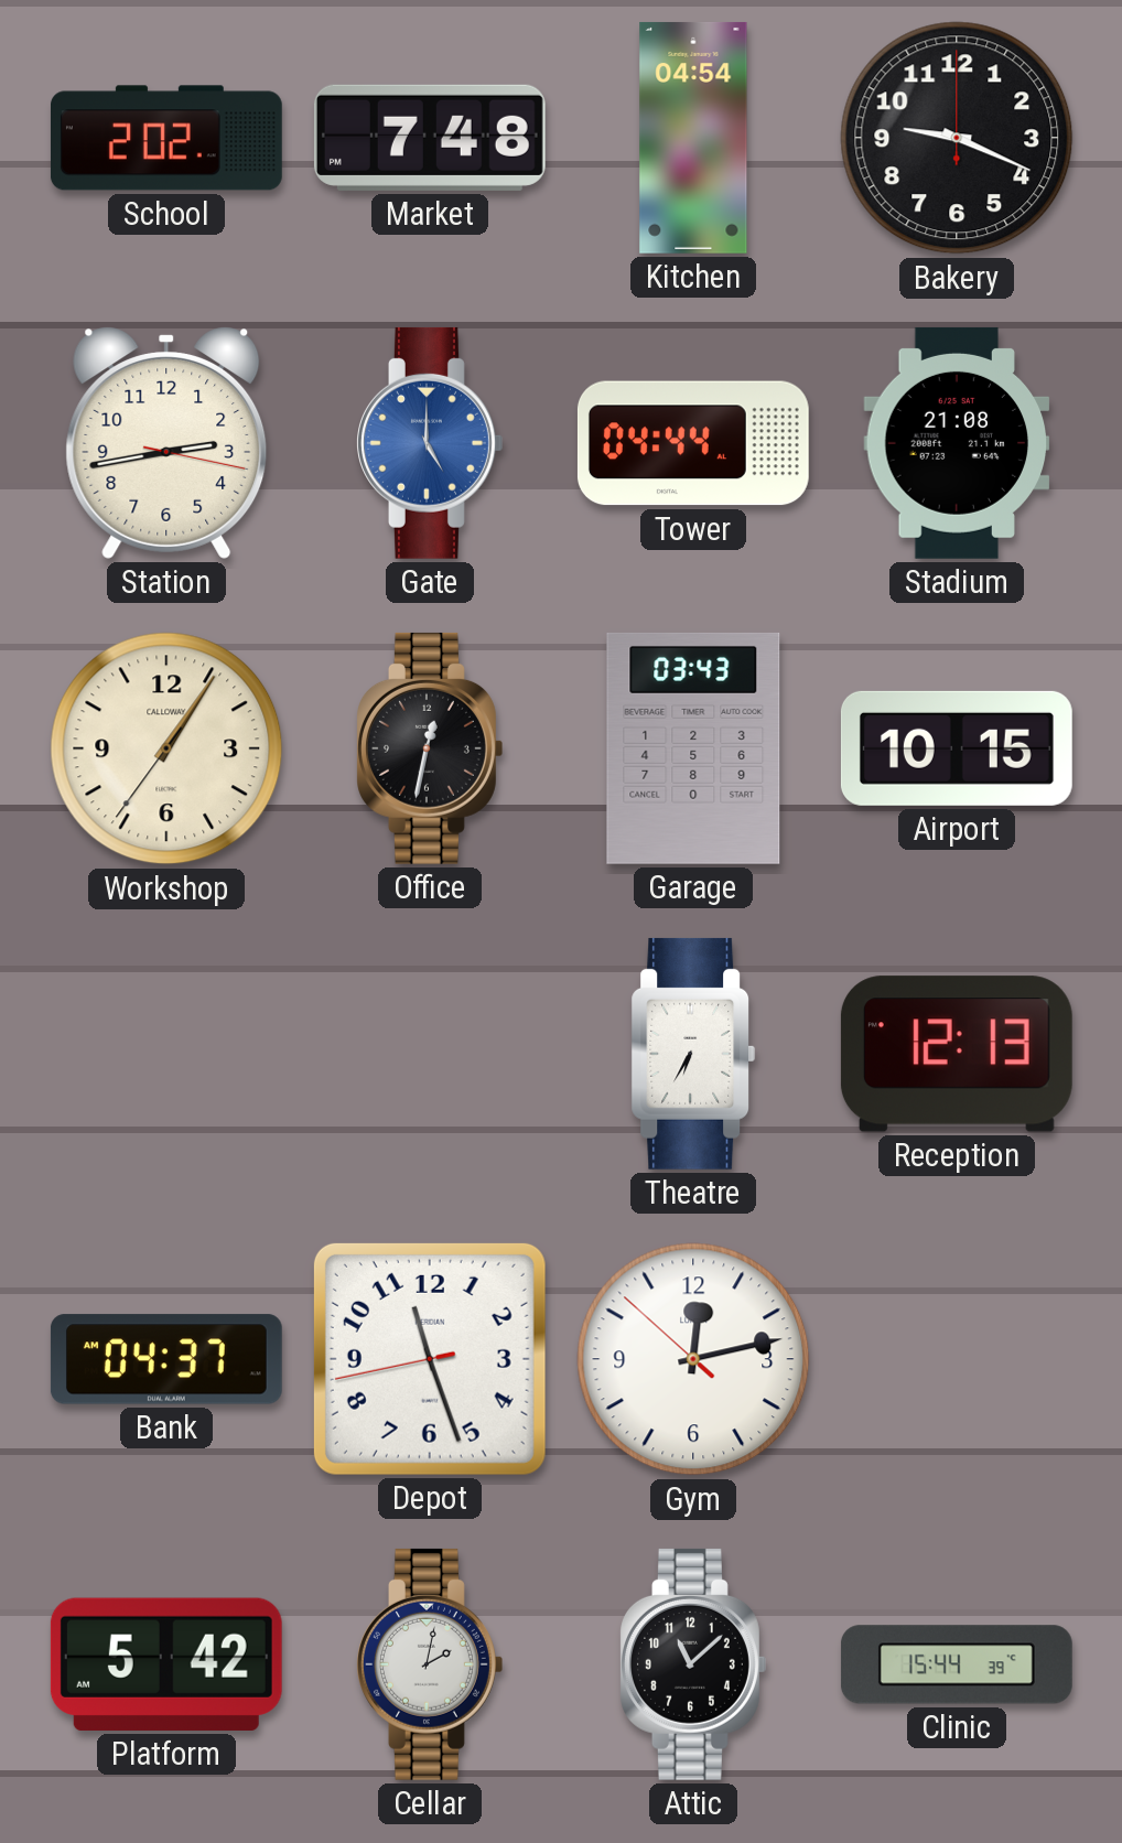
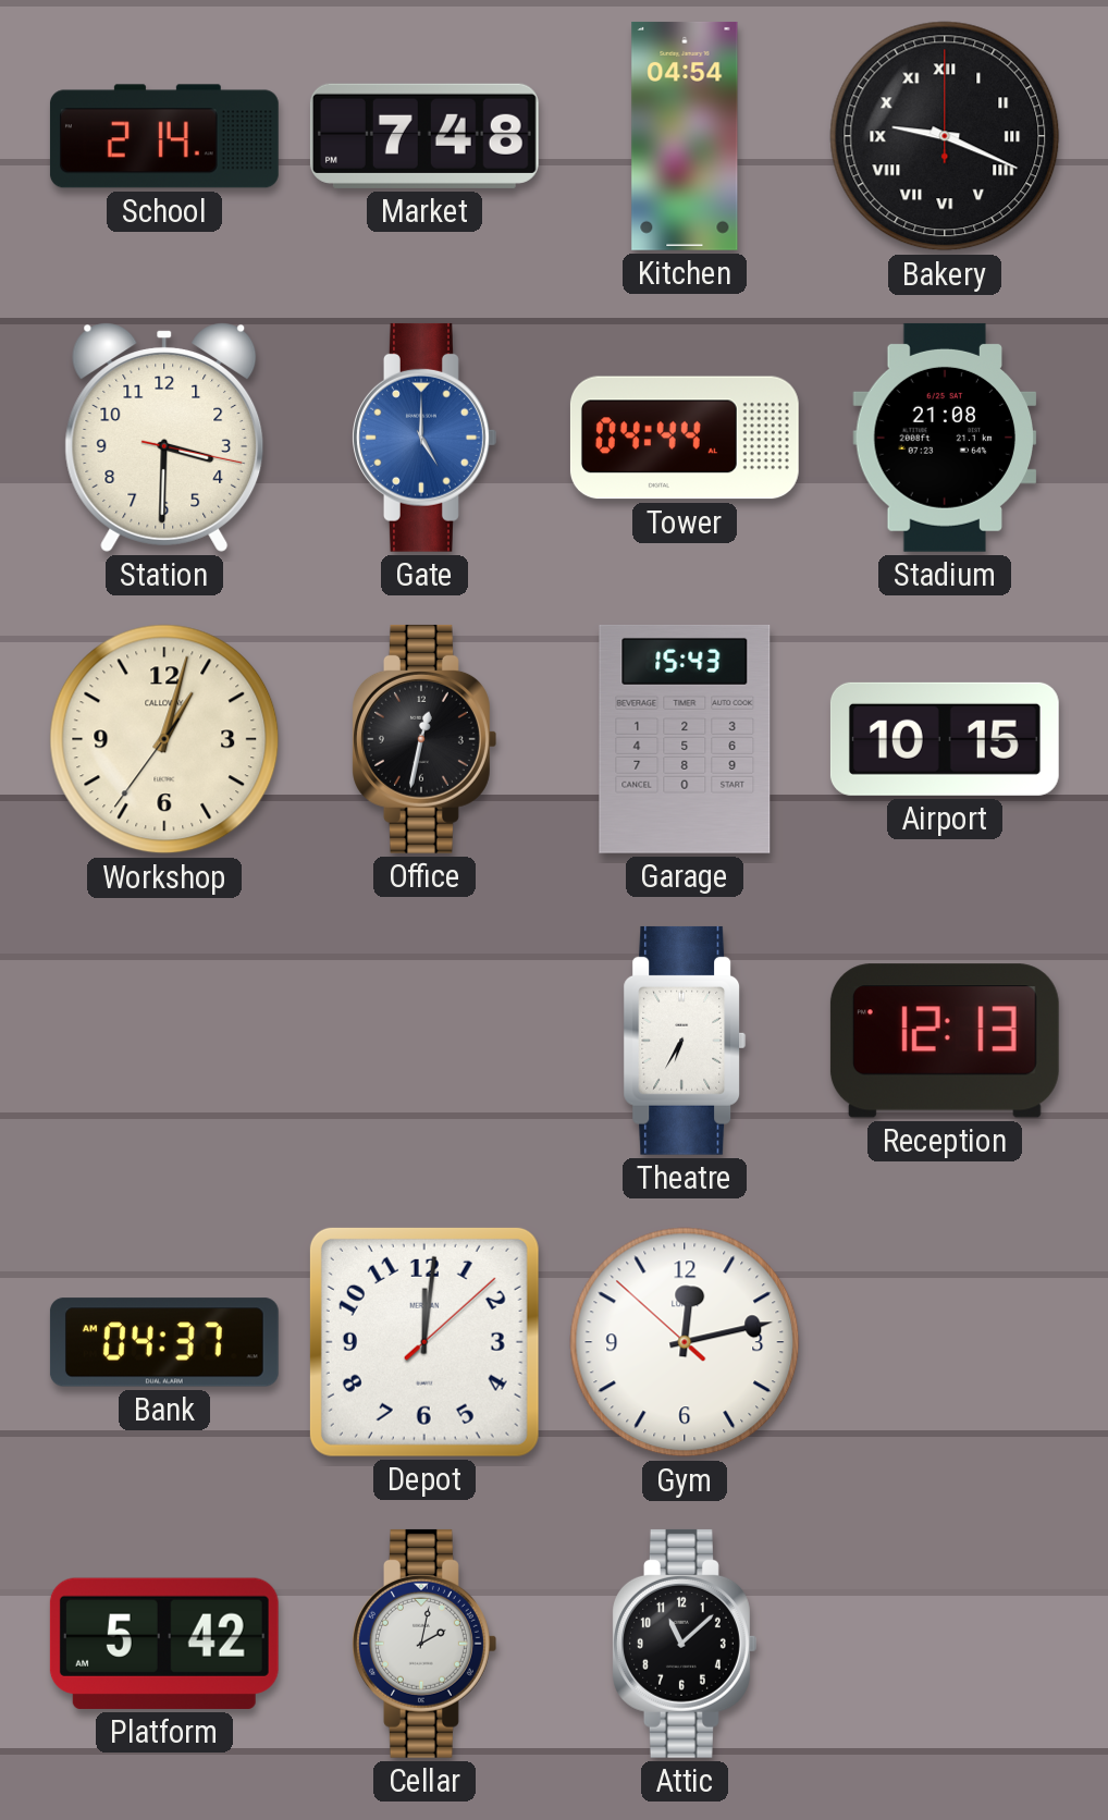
School: 2:02 -> 2:14 (164, 136)
Bakery numerals: Arabic -> Roman (945, 136)
Station: 2:43 -> 3:30 (164, 438)
Workshop: 1:05 -> 1:02 (164, 739)
Garage: 03:43 -> 15:43 (685, 739)
Depot: 11:26 -> 12:01 (424, 1342)
Clinic: 15:44 -> none (957, 1664)
